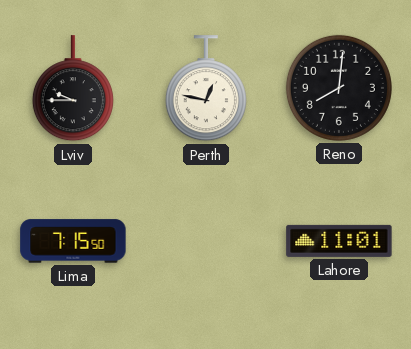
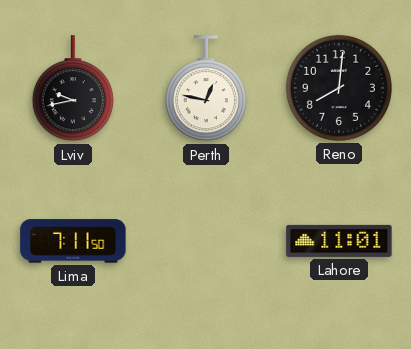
Lviv: 9:45 -> 9:43 (73, 89)
Lima: 7:15 -> 7:11 (73, 241)
